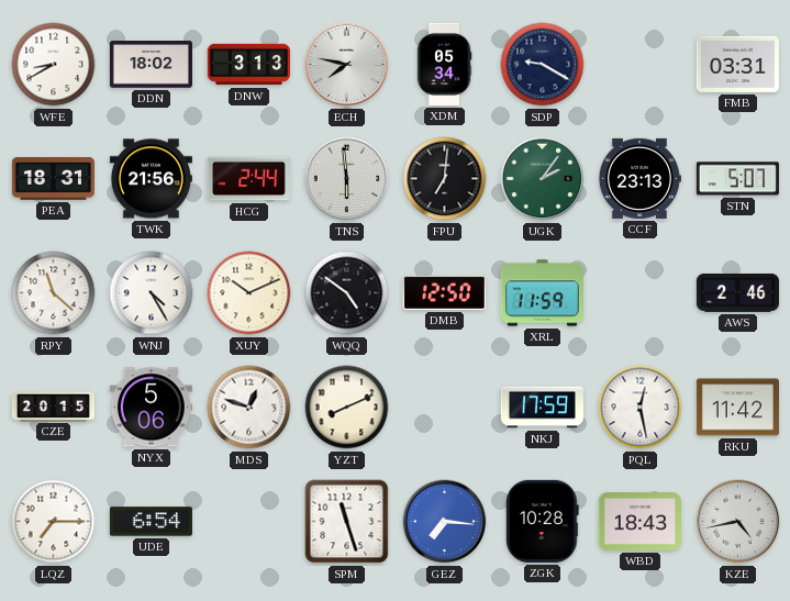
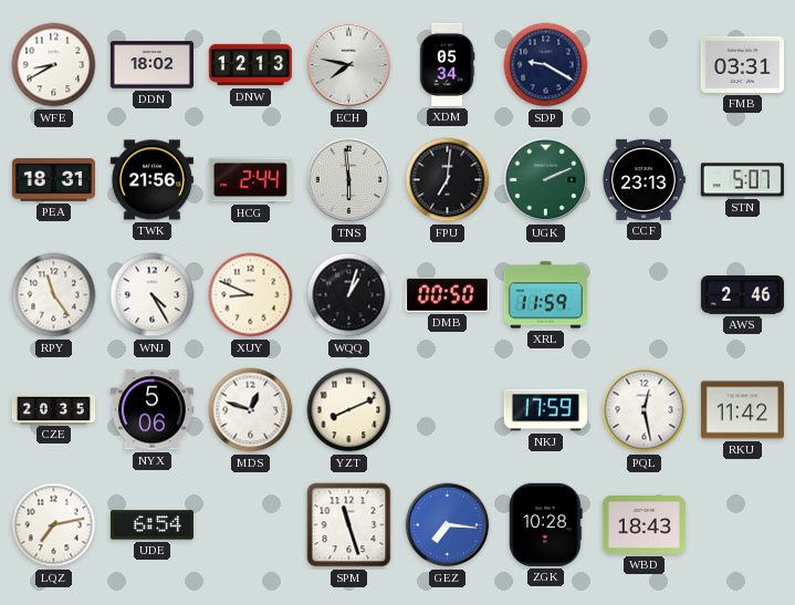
DNW: 3:13 -> 12:13 (250, 65)
UGK: 2:06 -> 2:11 (546, 180)
RPY: 11:22 -> 11:24 (54, 295)
XUY: 10:11 -> 8:49 (251, 295)
WQQ: 4:51 -> 1:03 (349, 295)
DMB: 12:50 -> 00:50 (447, 294)
CZE: 20:15 -> 20:35 (53, 409)
LQZ: 7:15 -> 7:13 (54, 525)
KZE: 4:43 -> none (738, 522)
